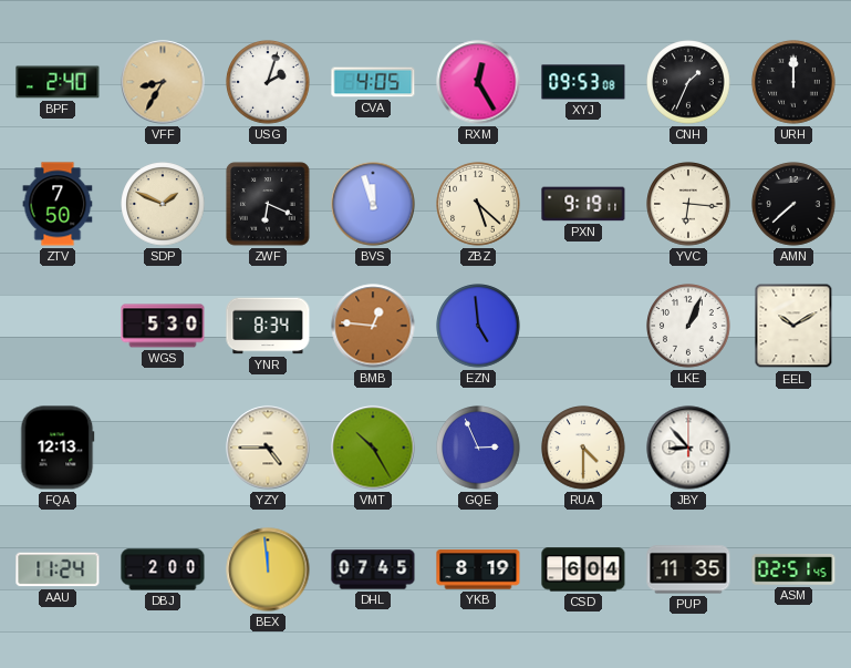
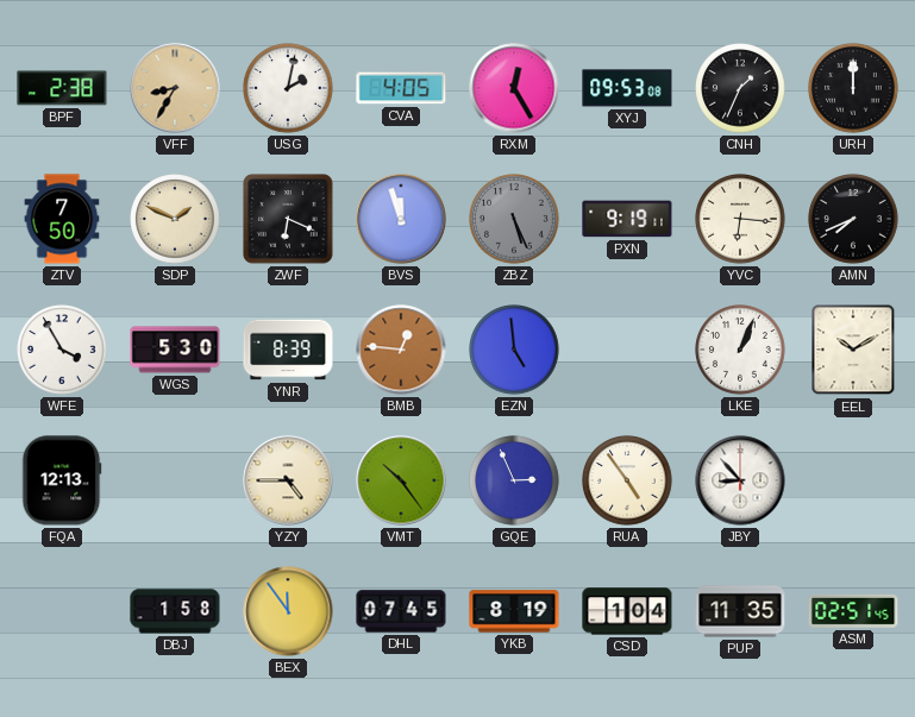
BPF: 2:40 -> 2:38 (62, 88)
USG: 2:03 -> 2:02 (288, 88)
ZBZ: 5:22 -> 5:26 (514, 219)
ZBZ dial: cream -> grey (514, 219)
AMN: 7:38 -> 7:41 (853, 219)
WFE: none -> 3:55 (62, 350)
YNR: 8:34 -> 8:39 (288, 350)
VMT: 10:25 -> 10:24 (401, 480)
RUA: 4:30 -> 4:54 (627, 480)
AAU: 11:24 -> none (58, 569)
DBJ: 2:00 -> 1:58 (175, 611)
BEX: 11:59 -> 11:54 (288, 611)
CSD: 6:04 -> 1:04 (627, 611)
